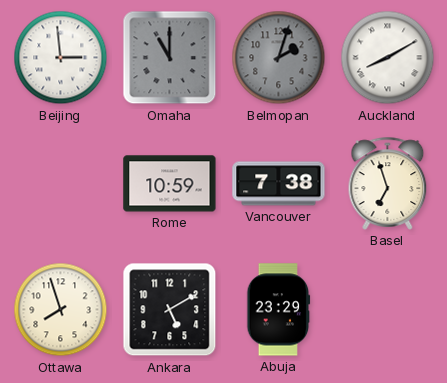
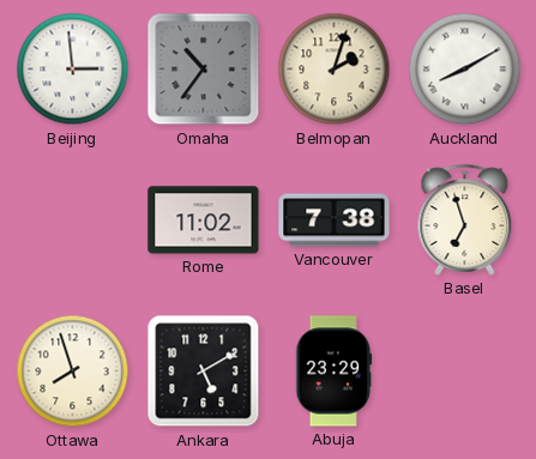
Omaha: 11:00 -> 10:36 (204, 70)
Belmopan dial: grey -> cream (335, 70)
Rome: 10:59 -> 11:02 (204, 221)
